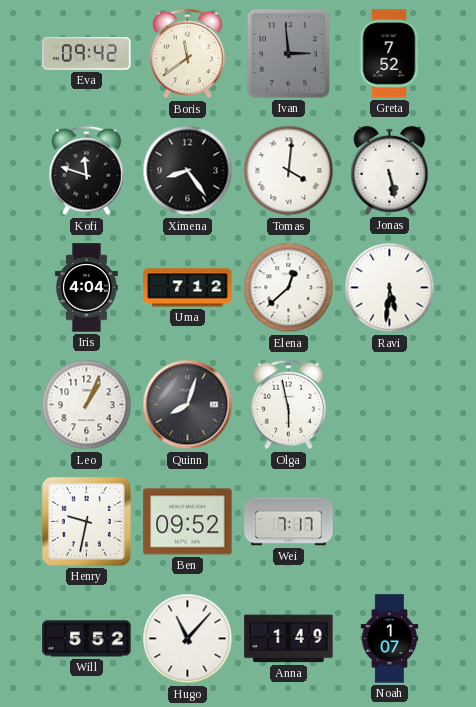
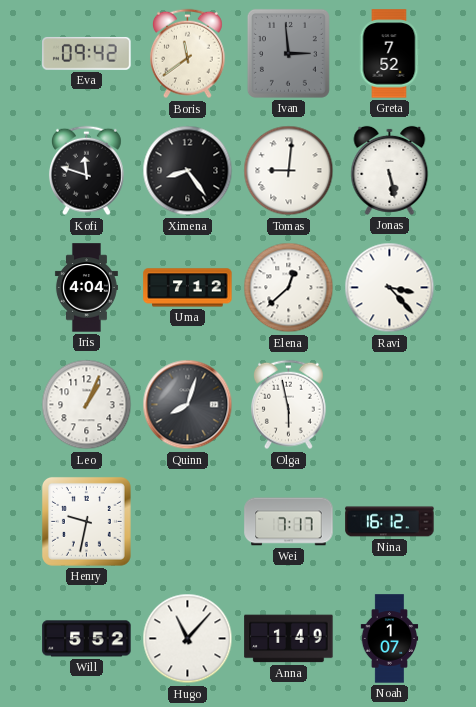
Tomas: 4:01 -> 9:01 (289, 171)
Ravi: 5:31 -> 3:23 (390, 288)
Ben: 09:52 -> none (188, 522)
Nina: none -> 16:12 (390, 522)
